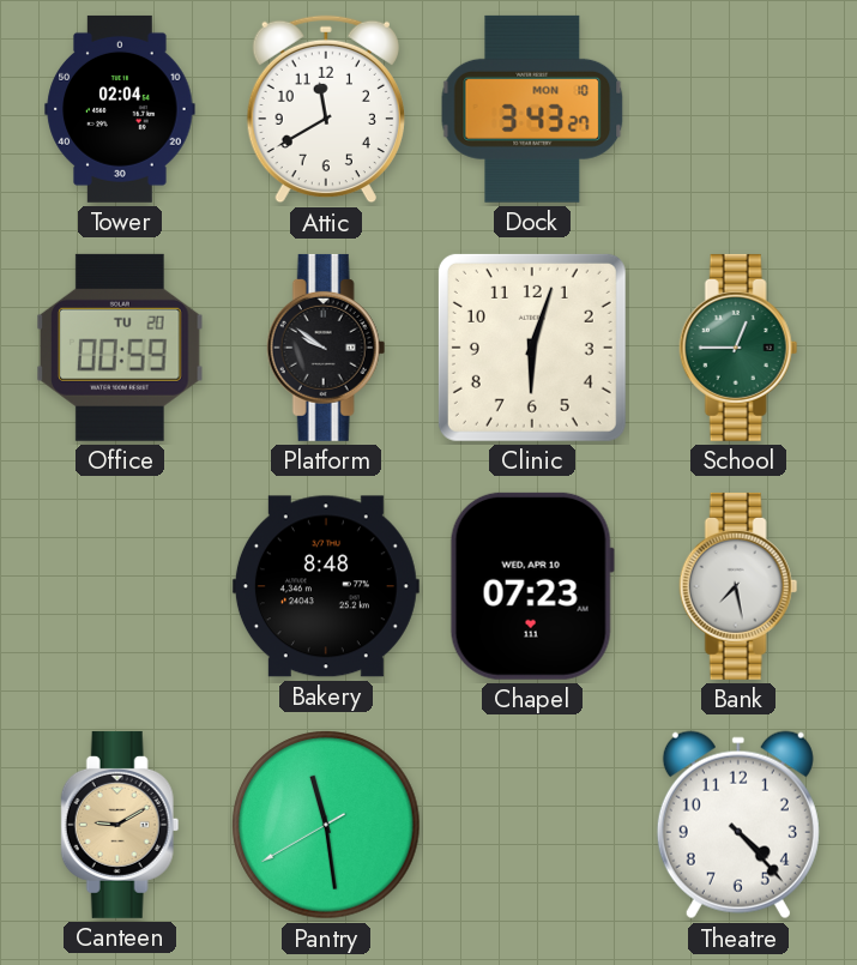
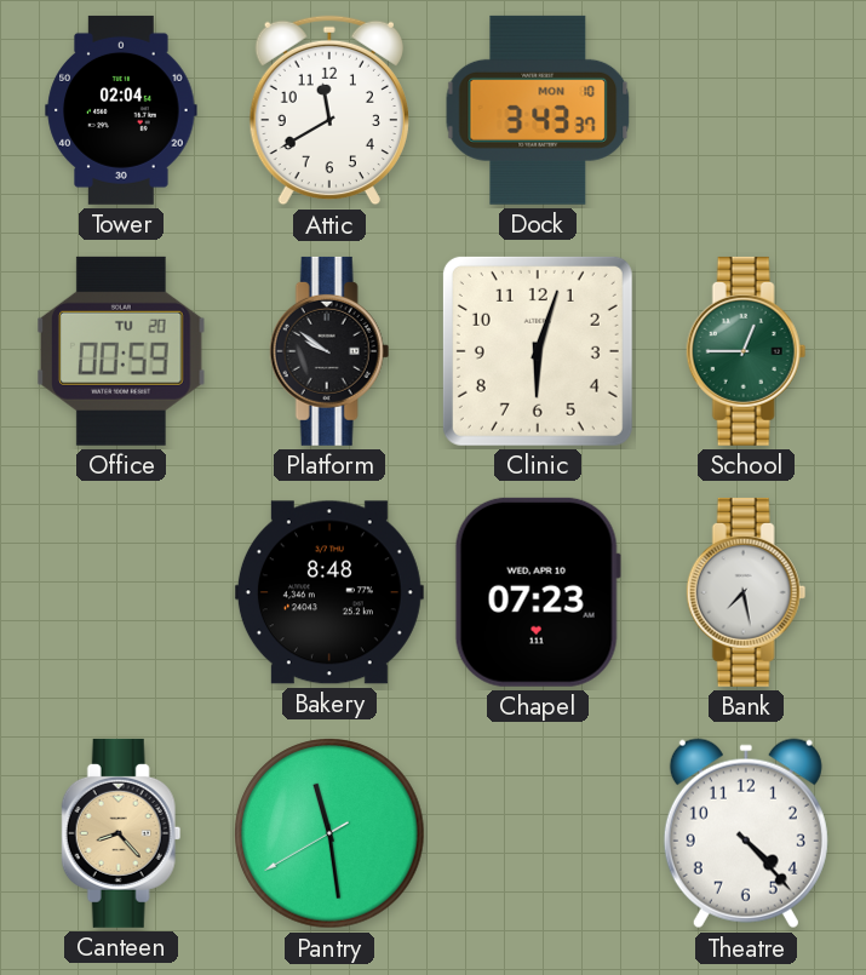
Dock: 3:43:27 -> 3:43:37 (538, 110)
Canteen: 9:10 -> 8:23 (121, 833)
